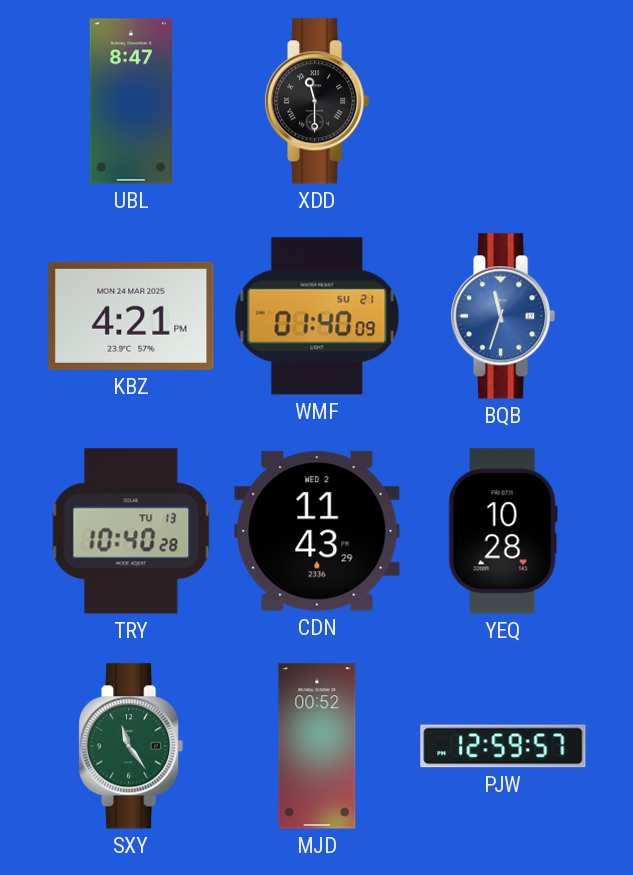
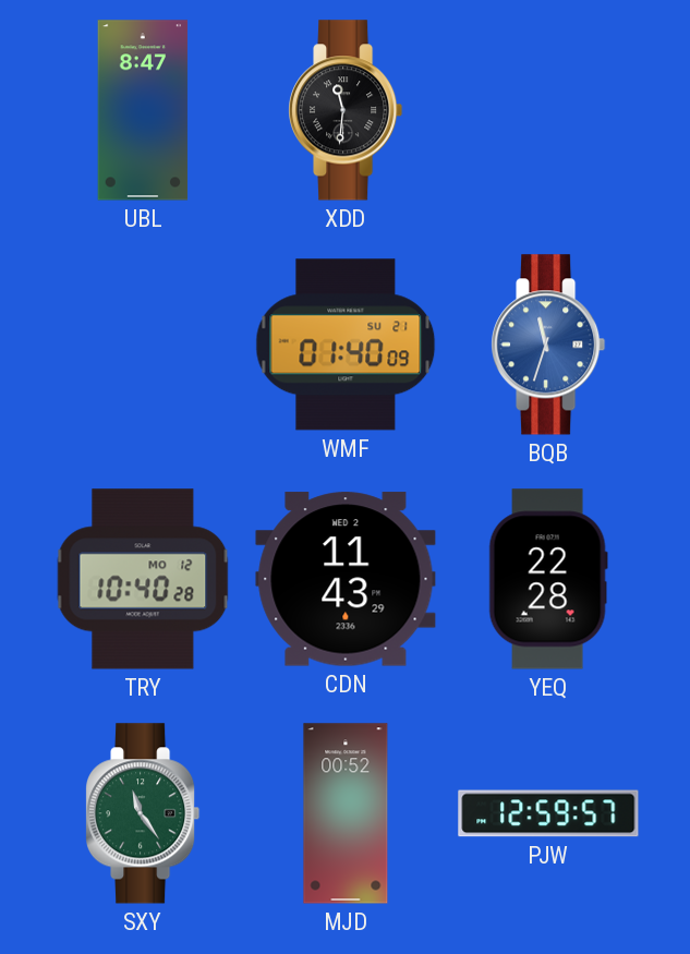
XDD: 11:30 -> 11:31 (347, 110)
KBZ: 4:21 -> none (131, 316)
TRY date: TU 13 -> MO 12 (143, 579)
YEQ: 10:28 -> 22:28 (548, 579)
